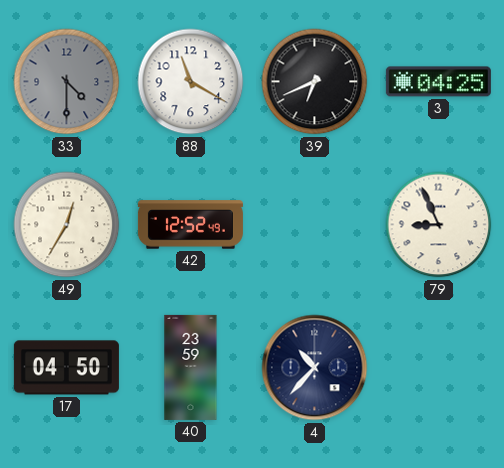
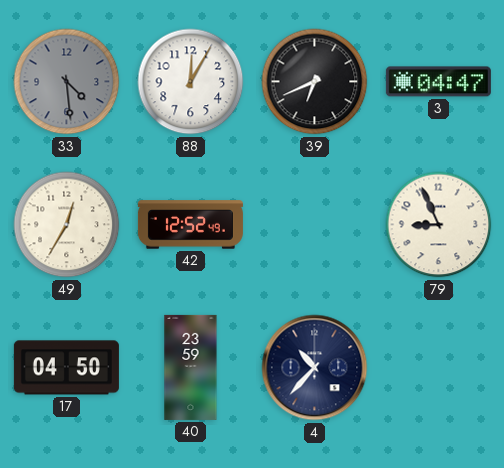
33: 4:30 -> 4:29 (67, 82)
88: 11:20 -> 12:05 (191, 82)
3: 04:25 -> 04:47 (438, 82)
